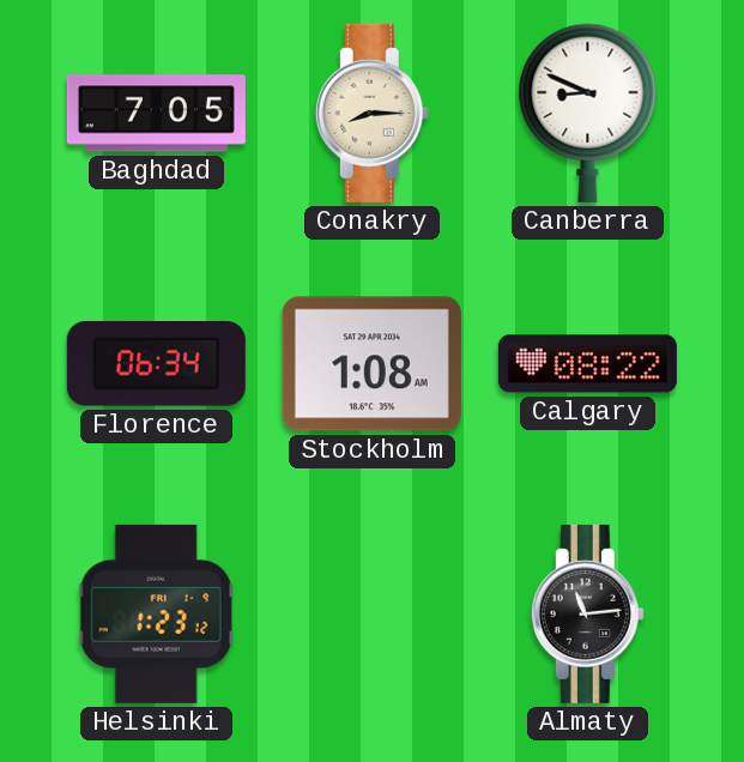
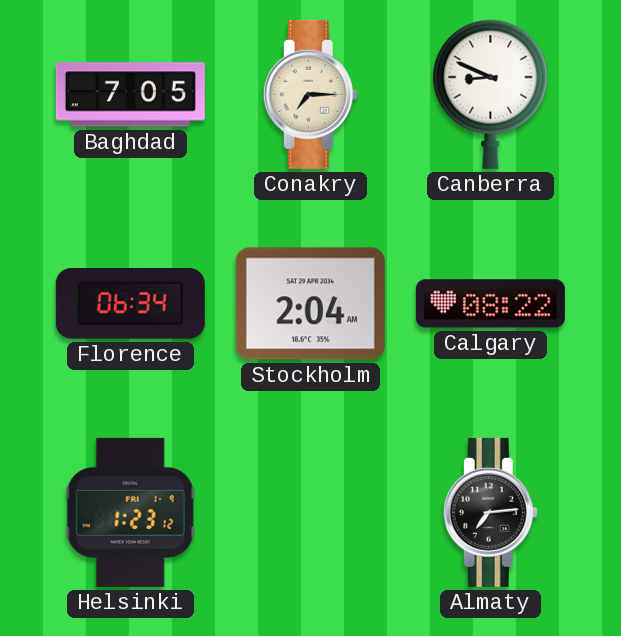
Conakry: 8:15 -> 7:15 (310, 94)
Stockholm: 1:08 -> 2:04 (310, 304)
Almaty: 11:14 -> 7:14 (490, 512)
